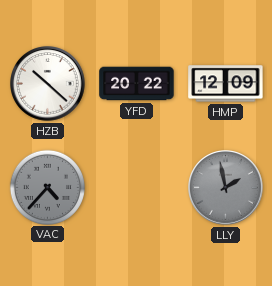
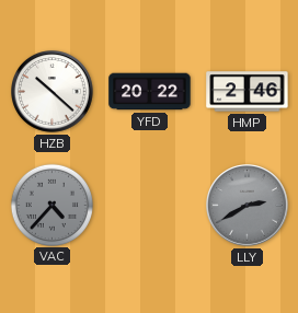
HMP: 12:09 -> 2:46 (248, 92)
LLY: 1:58 -> 2:40 (248, 206)
